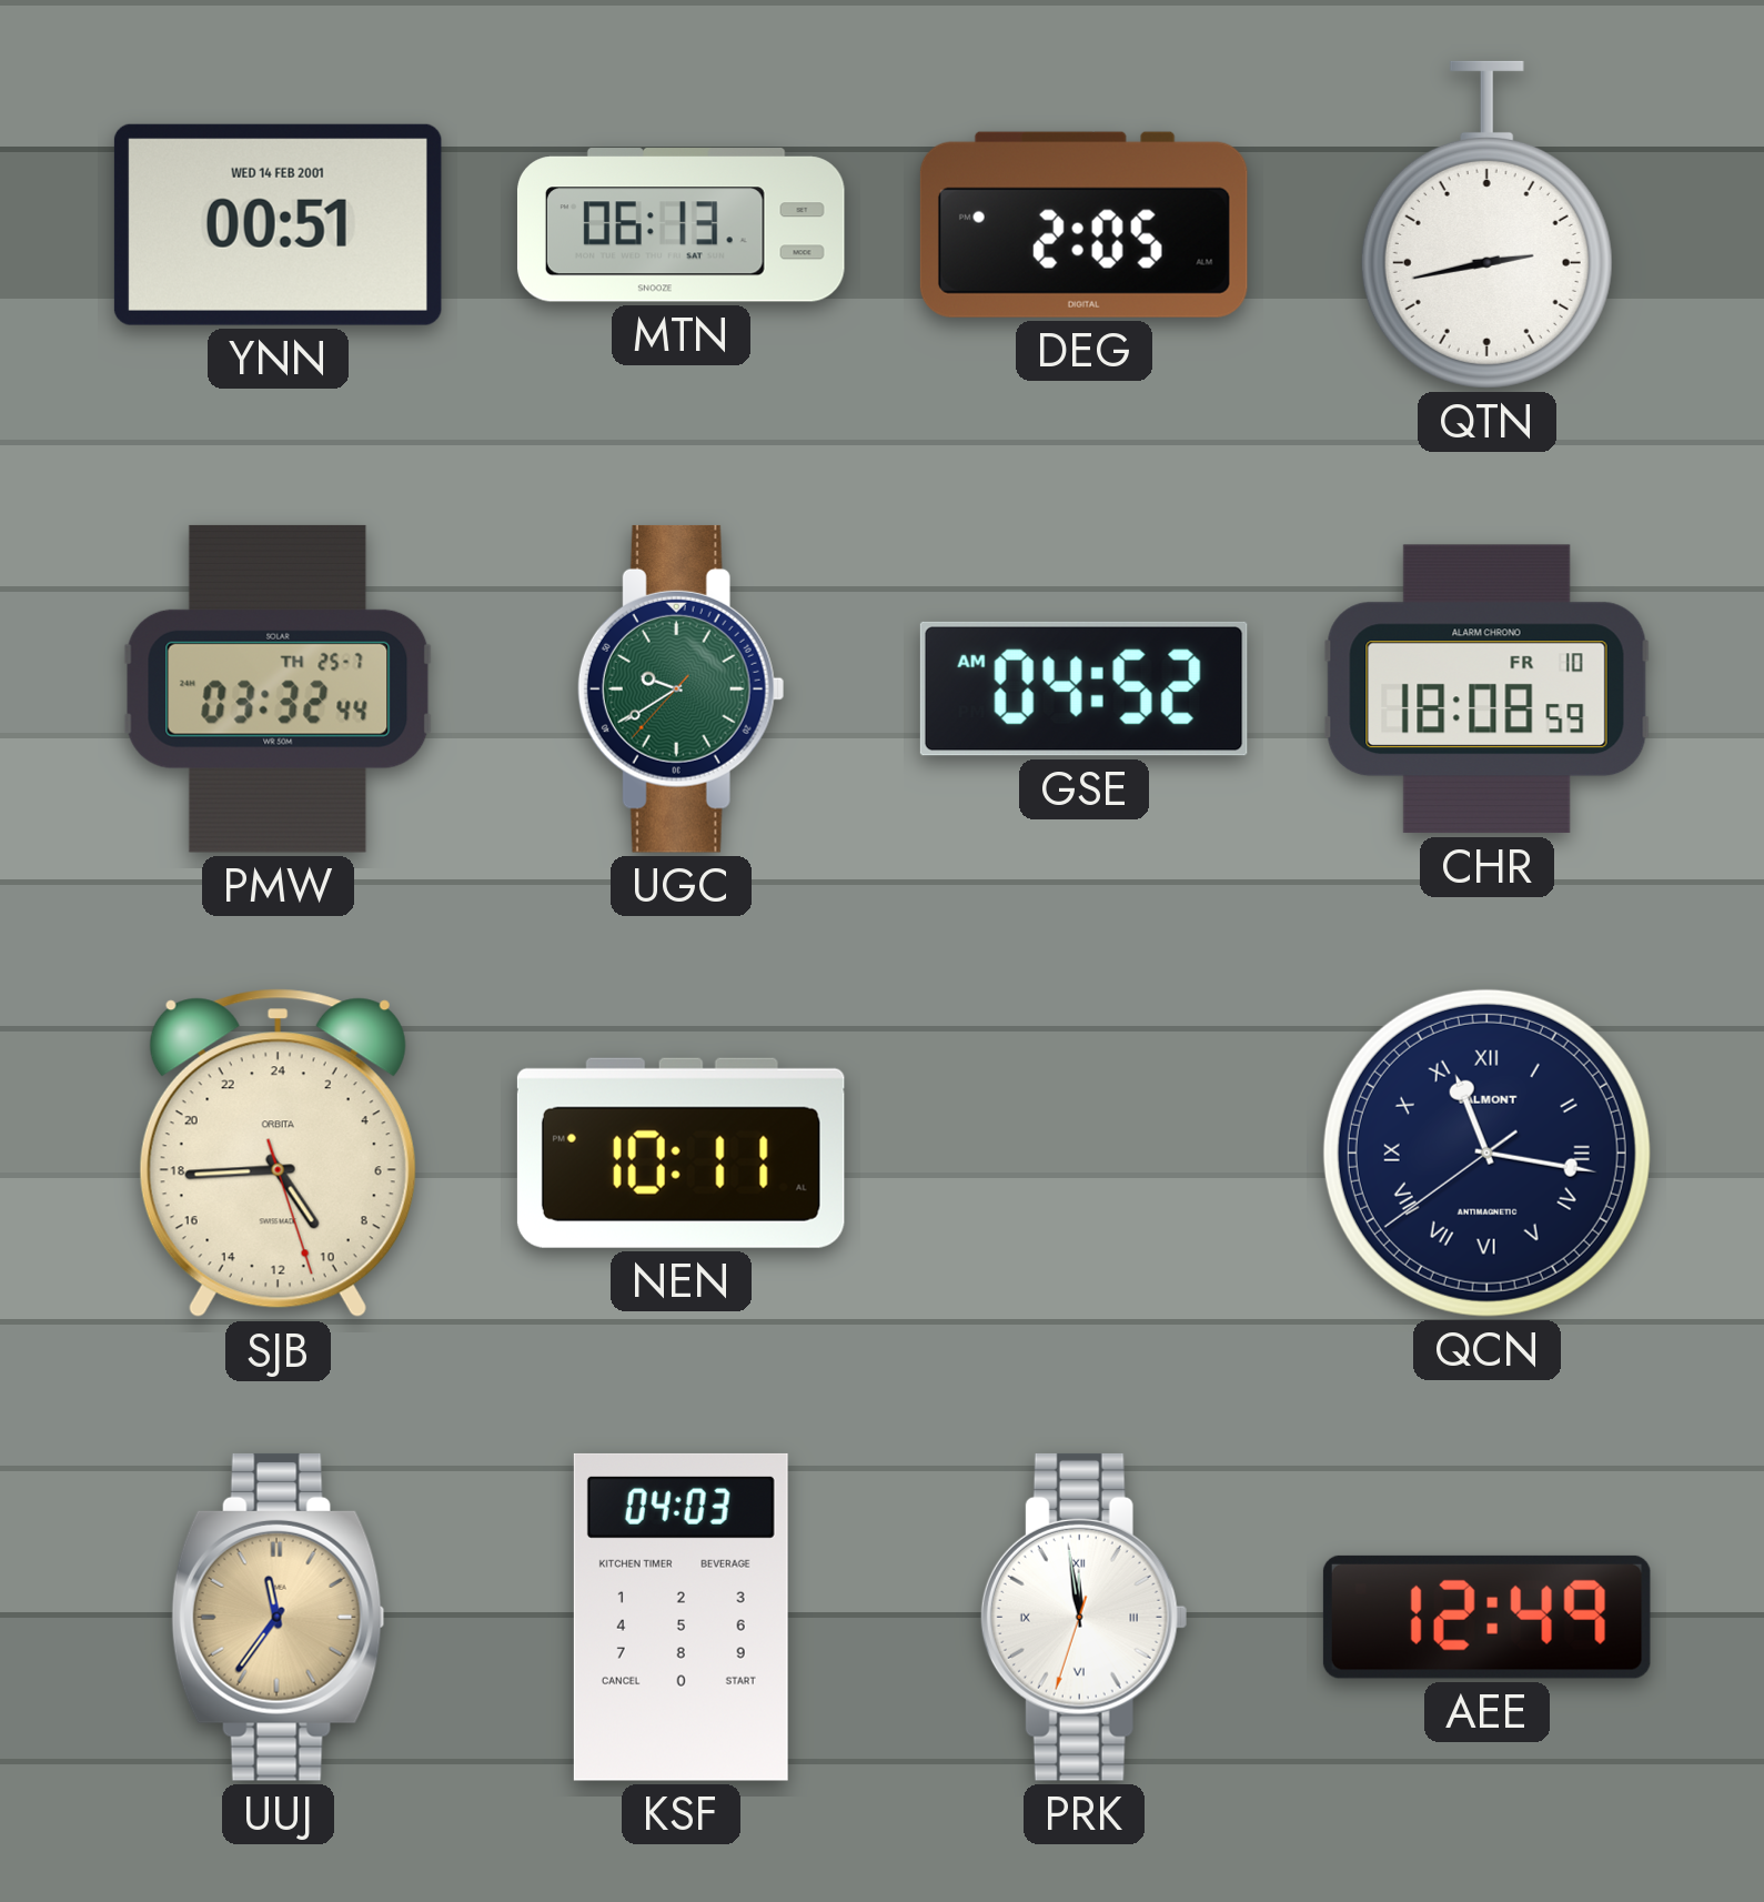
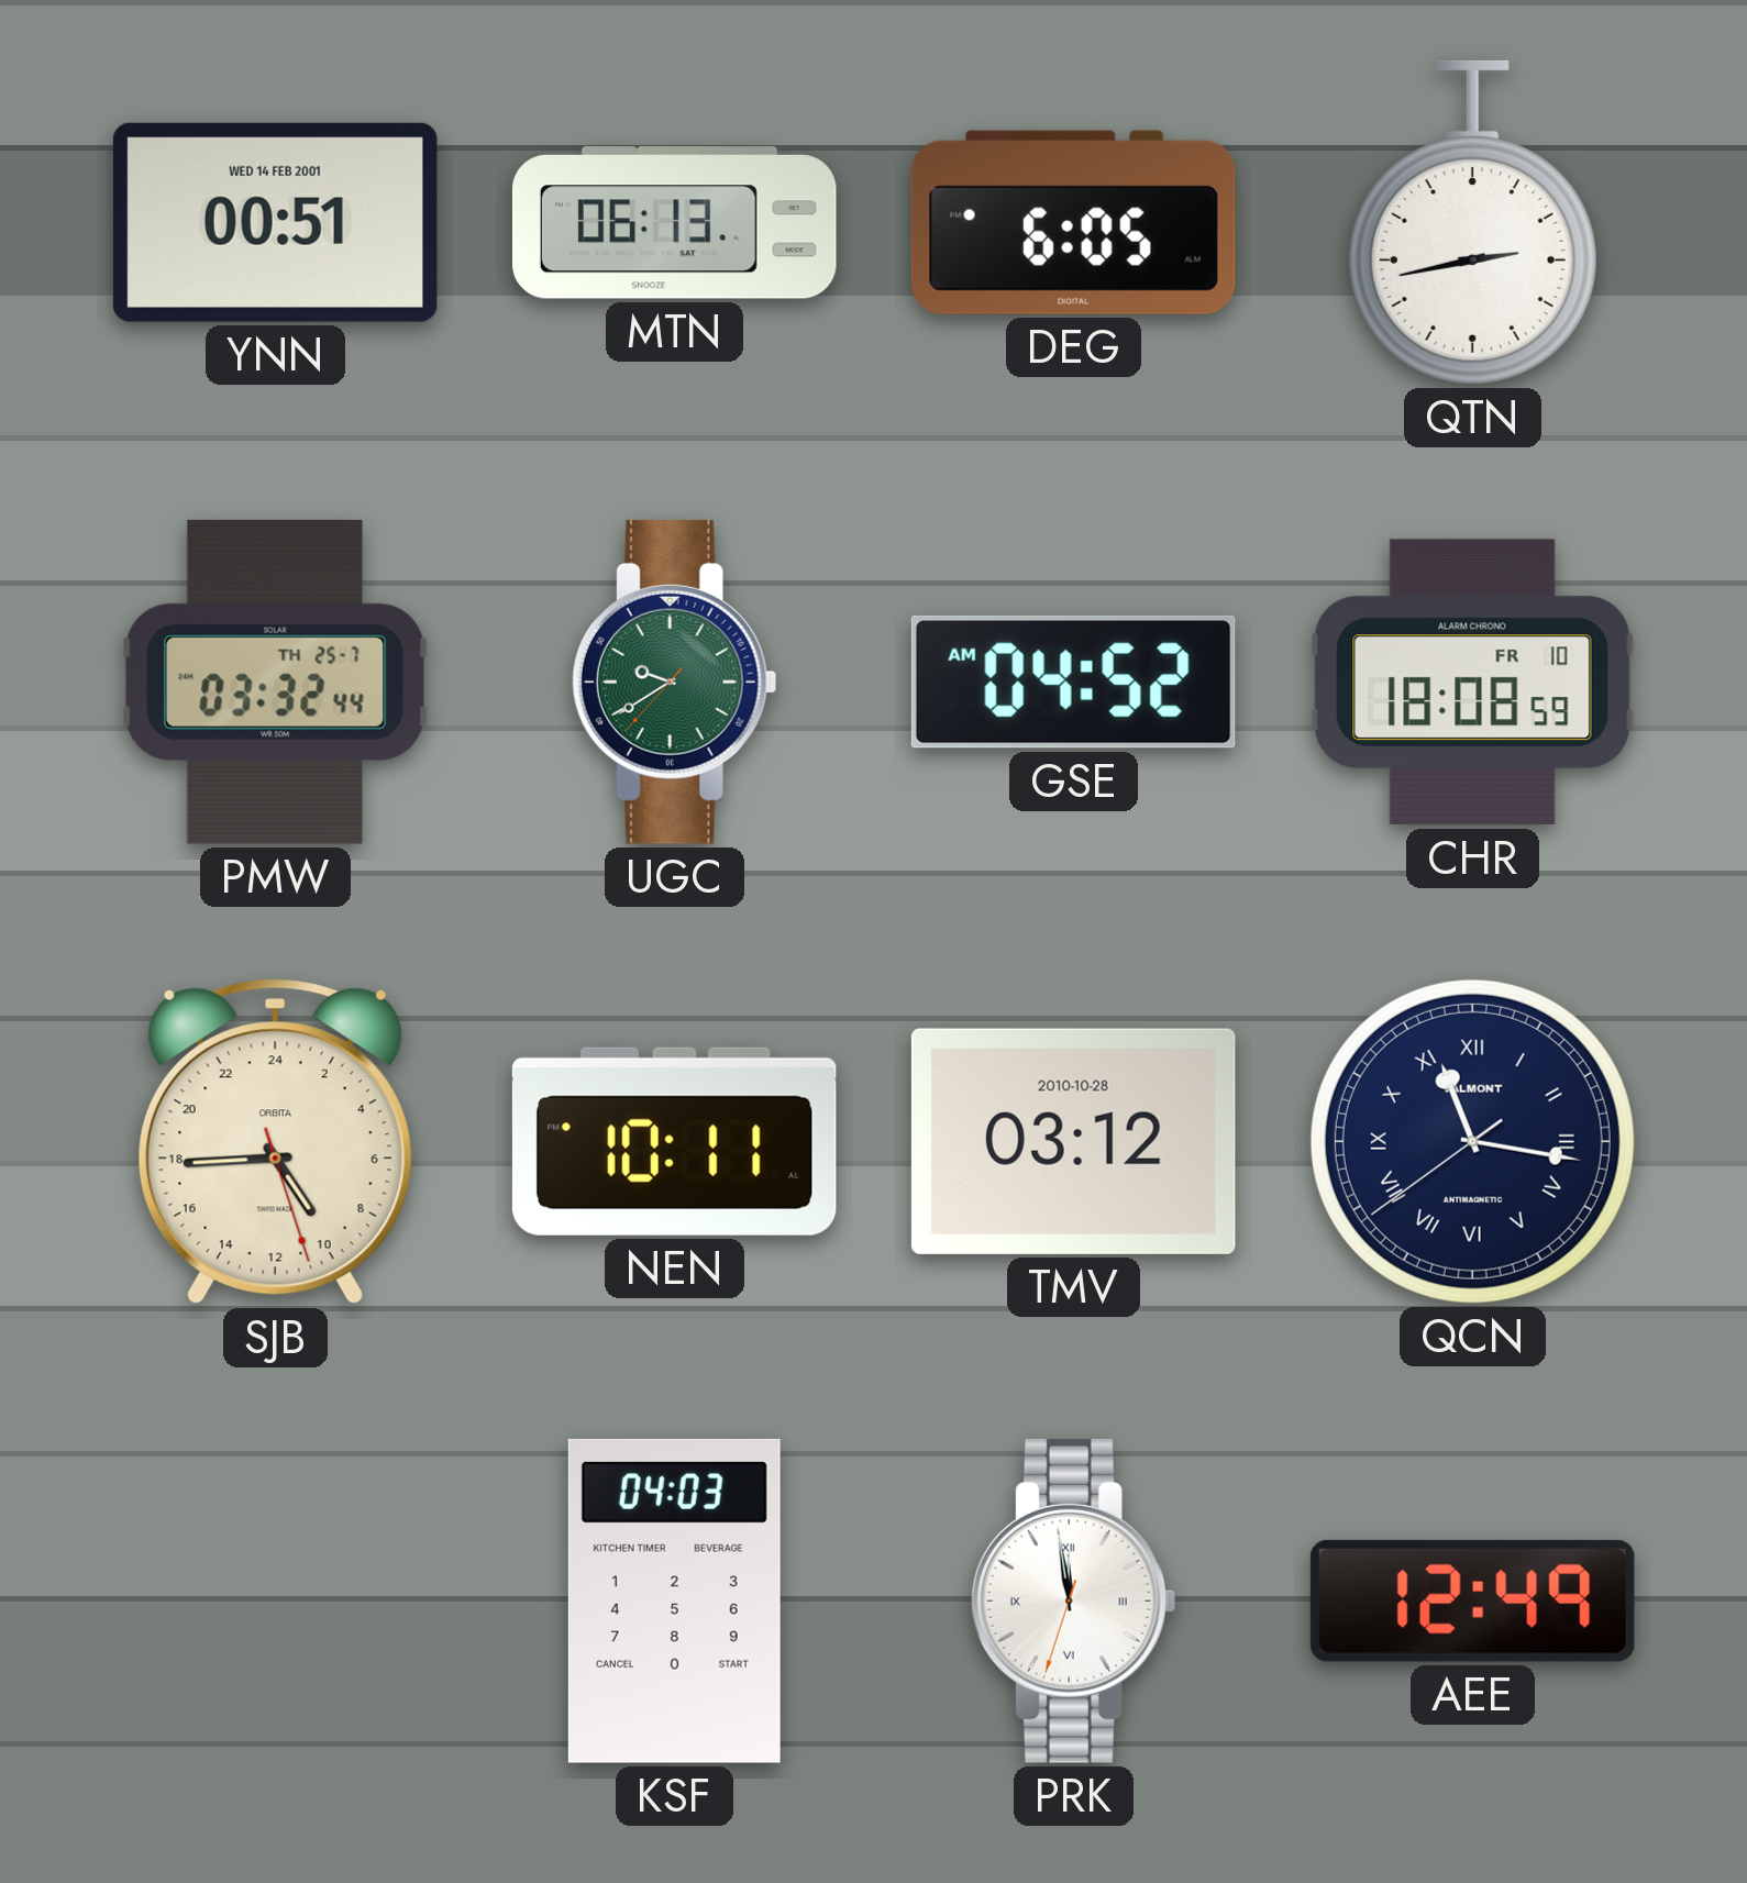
DEG: 2:05 -> 6:05 (1073, 222)
TMV: none -> 03:12 (1073, 1141)
UUJ: 11:36 -> none (279, 1617)
